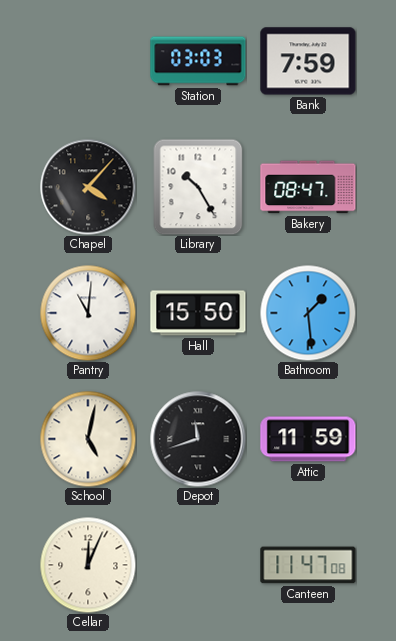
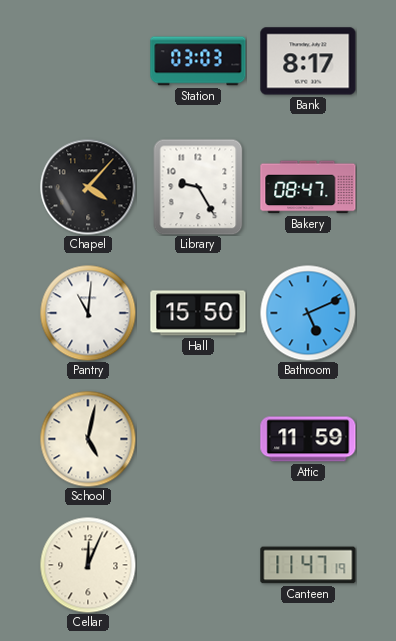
Bank: 7:59 -> 8:17 (308, 61)
Library: 10:25 -> 9:25 (198, 187)
Bathroom: 1:29 -> 5:11 (308, 313)
Depot: 11:42 -> none (198, 439)
Canteen: 11:47:08 -> 11:47:19 (308, 565)
